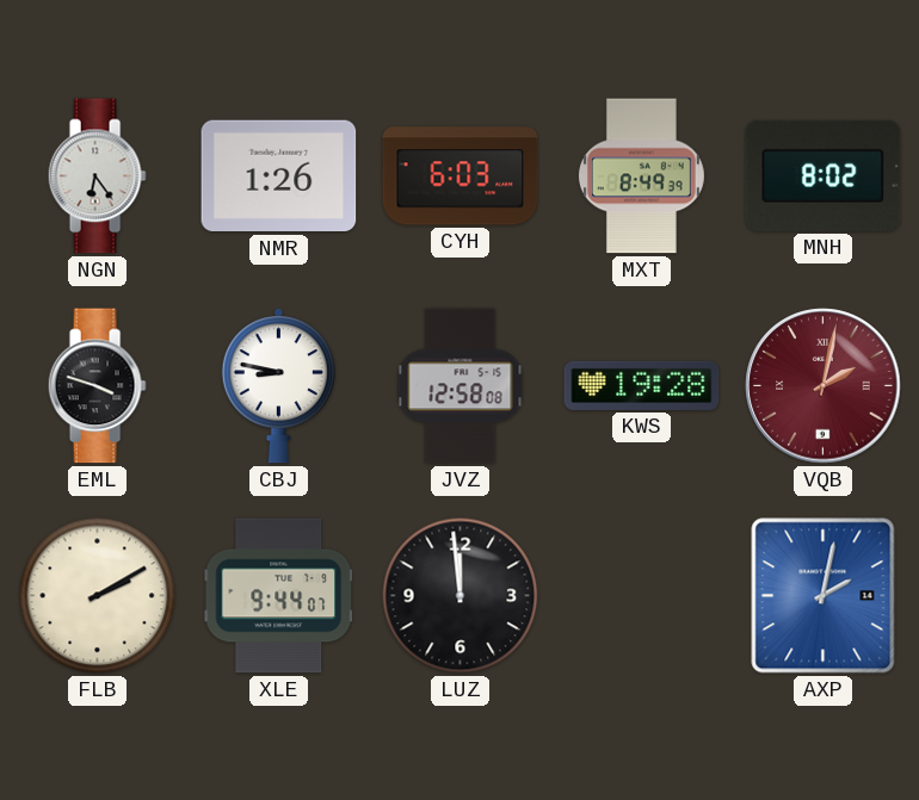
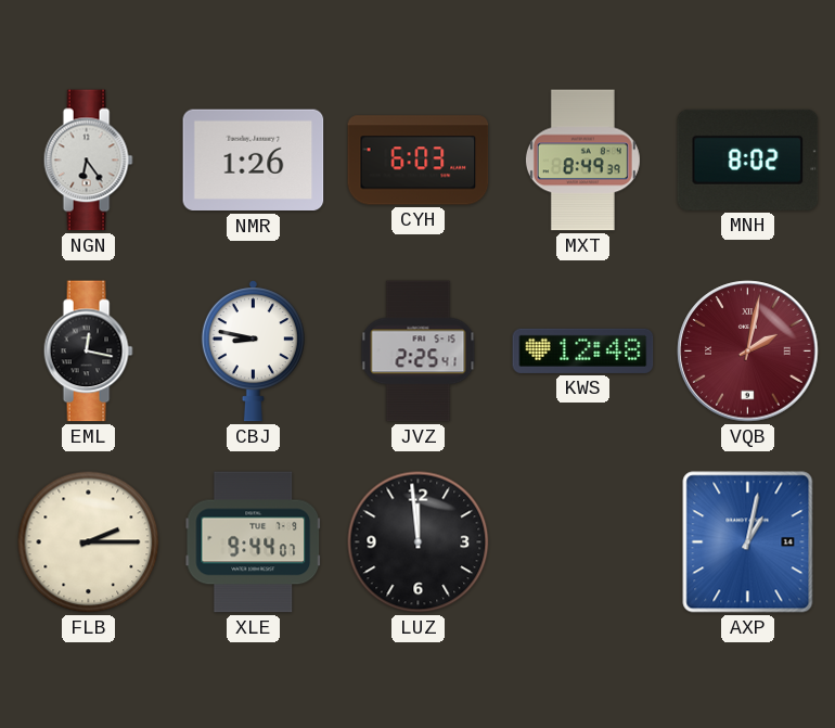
EML: 3:48 -> 12:17 (88, 352)
JVZ: 12:58 -> 2:25 (419, 352)
KWS: 19:28 -> 12:48 (583, 350)
FLB: 2:10 -> 2:15 (89, 542)
AXP: 2:02 -> 1:02 (748, 542)
